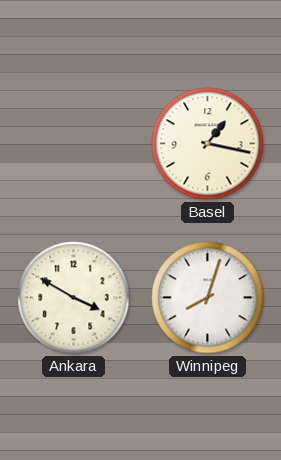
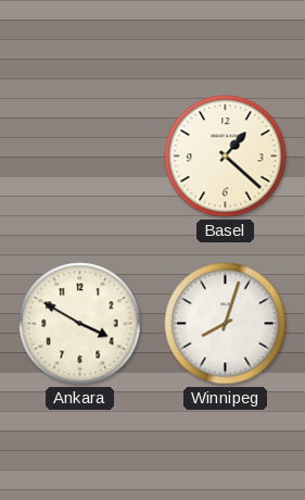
Basel: 1:17 -> 1:22 (226, 157)
